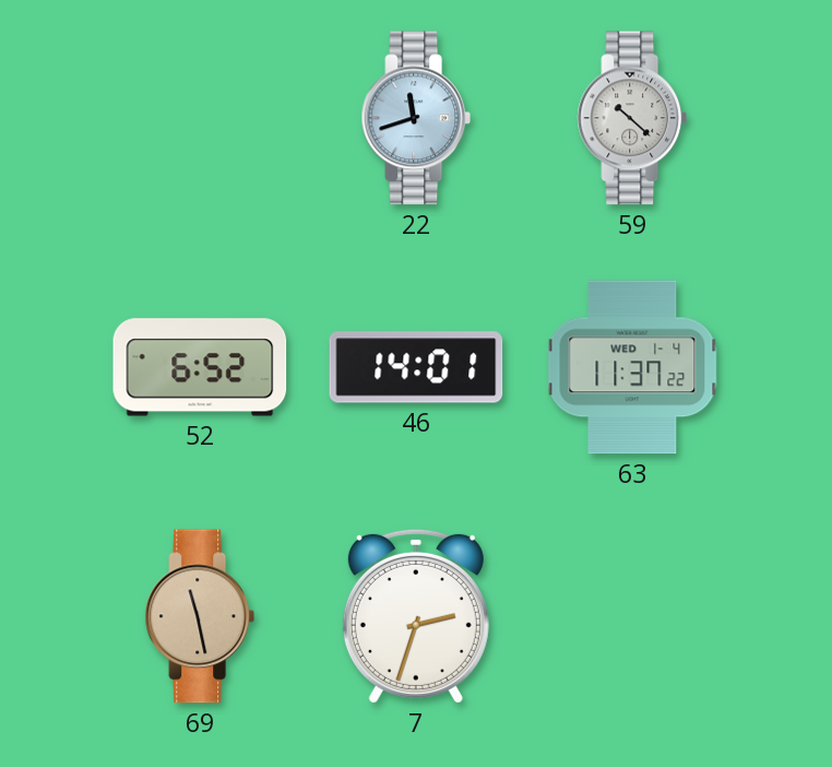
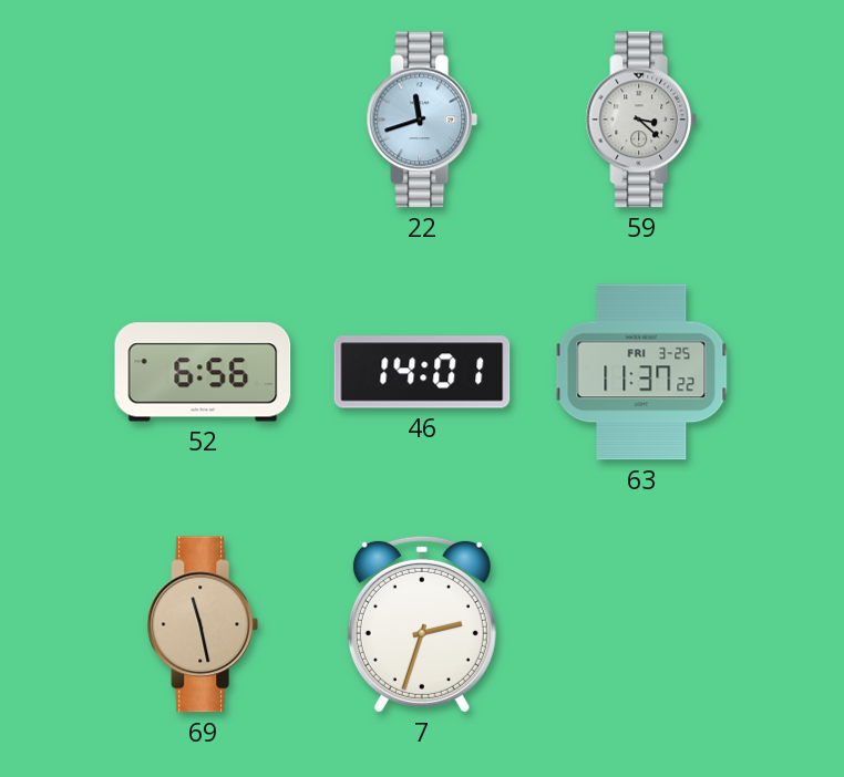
59: 10:22 -> 3:22 (641, 120)
52: 6:52 -> 6:56 (203, 372)
63 date: WED 1-4 -> FRI 3-25 (641, 372)
